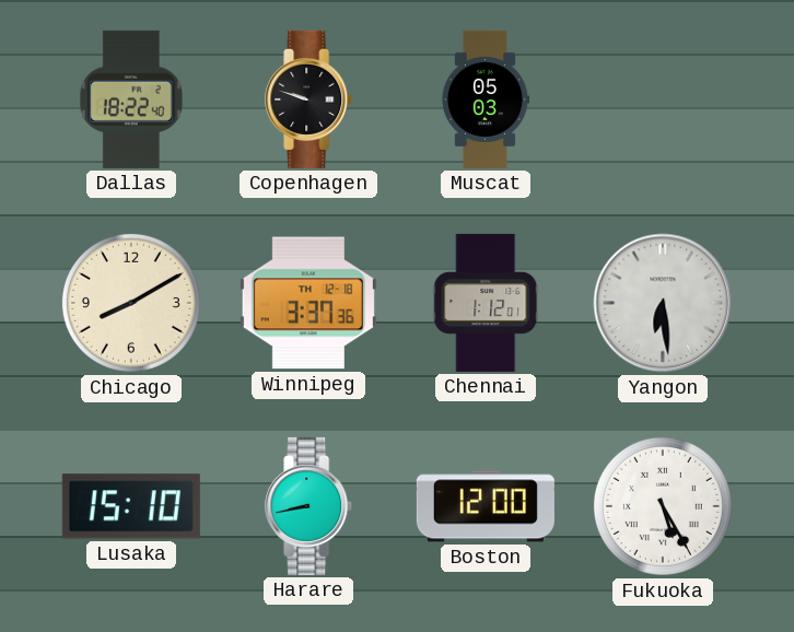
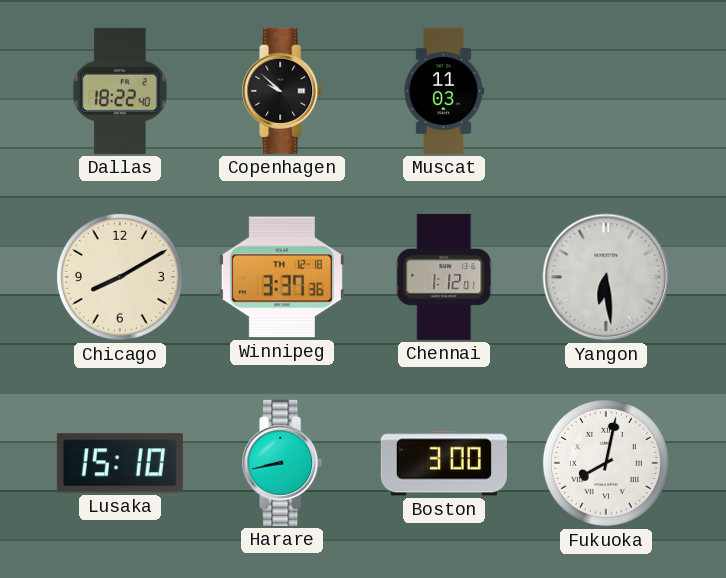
Copenhagen: 9:48 -> 9:52 (283, 91)
Muscat: 05:03 -> 11:03 (443, 91)
Boston: 12:00 -> 3:00 (444, 463)
Fukuoka: 5:25 -> 8:02 (606, 463)
